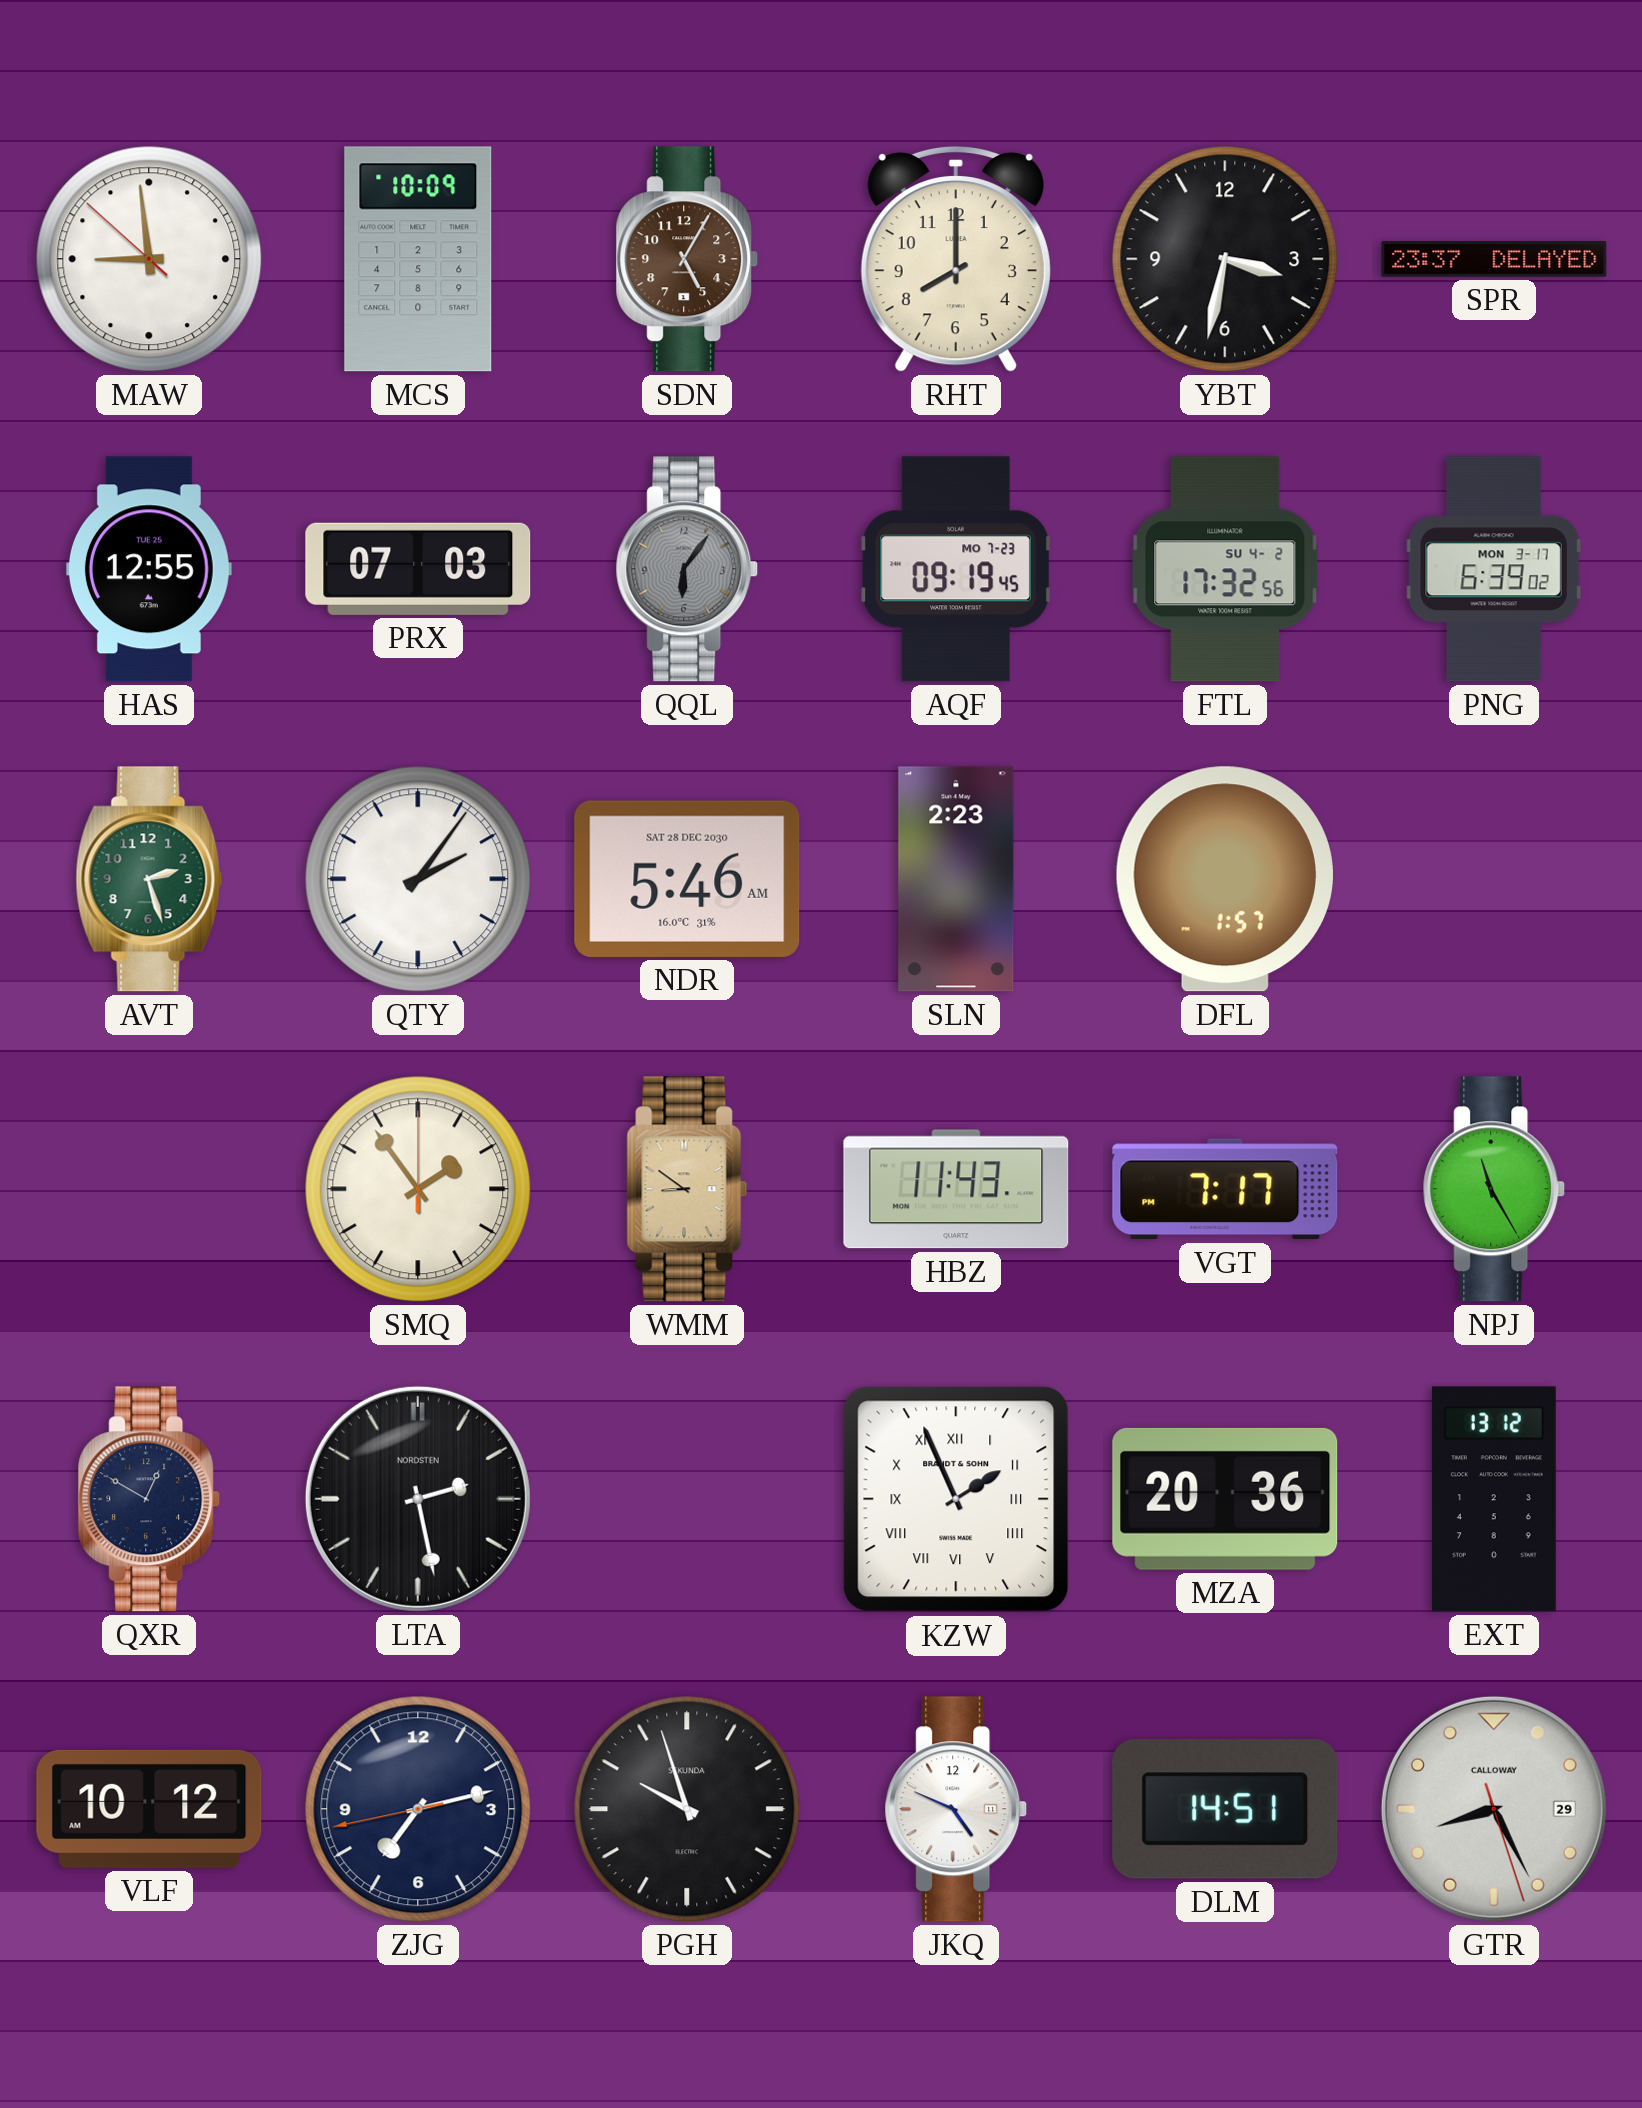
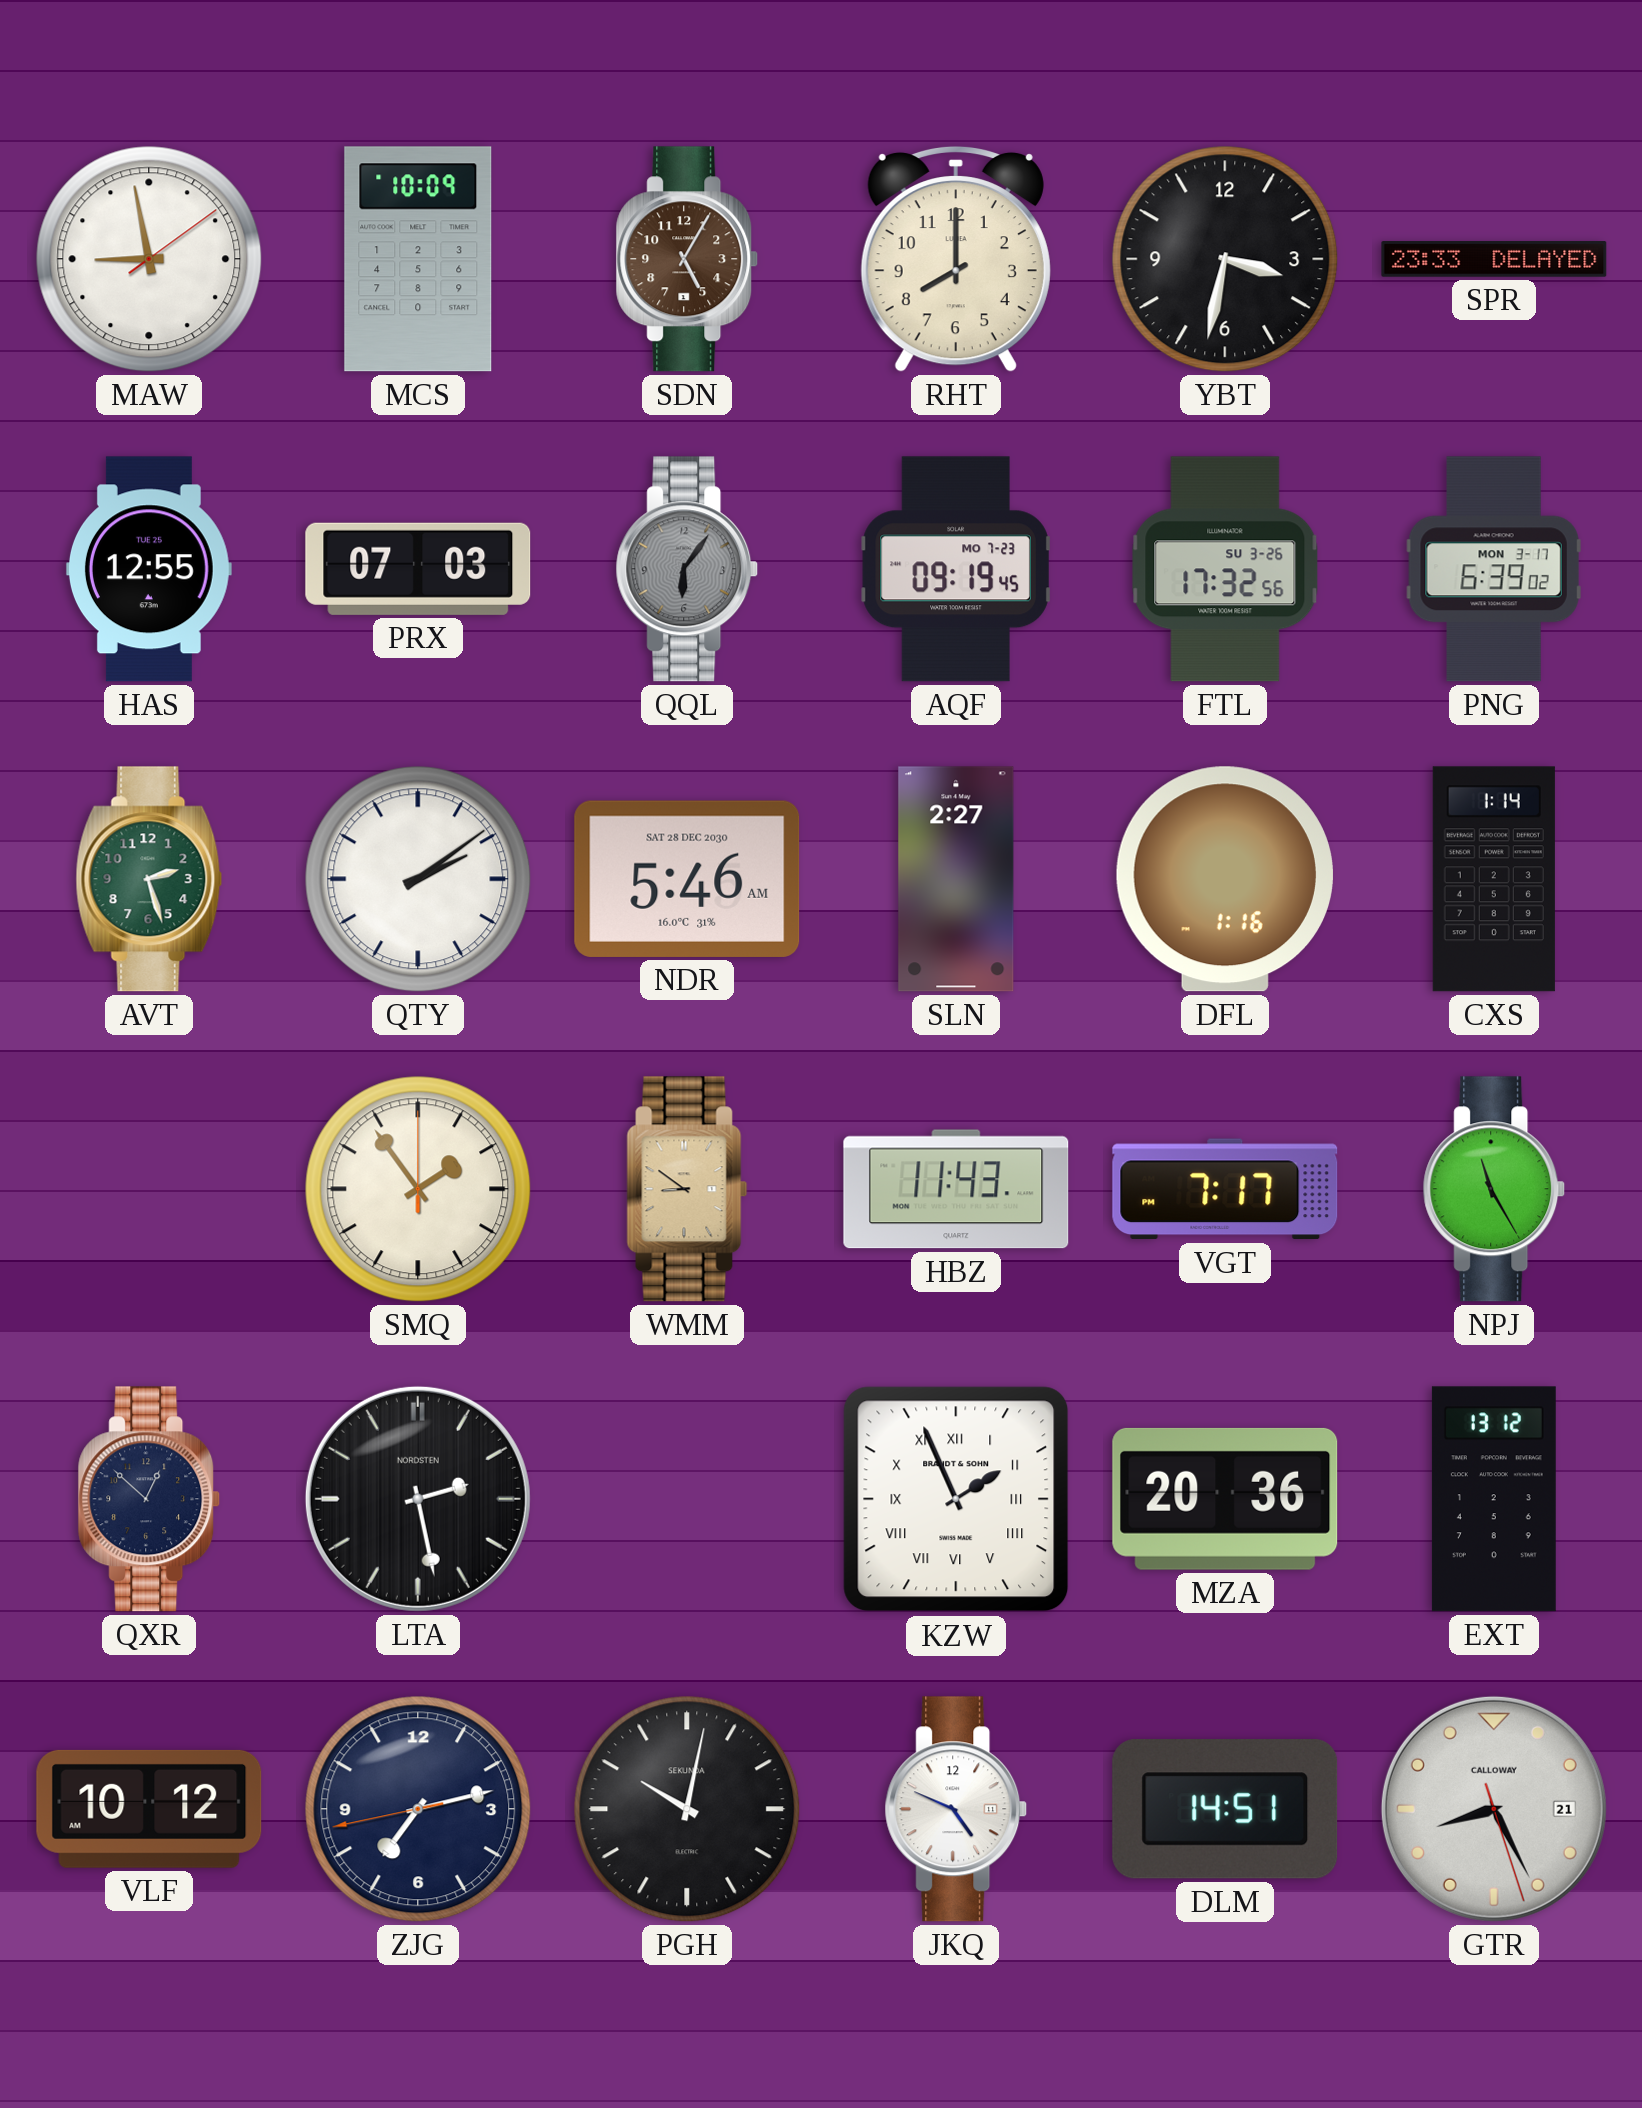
MAW: 8:58:52 -> 8:58:09 (149, 259)
SPR: 23:37 -> 23:33 (1494, 259)
FTL date: SU 4-2 -> SU 3-26 (1225, 569)
QTY: 2:06 -> 2:09 (418, 879)
SLN: 2:23 -> 2:27 (956, 879)
DFL: 1:57 -> 1:16 (1225, 879)
CXS: none -> 1:14 (1494, 879)
QXR: 12:50 -> 12:52 (149, 1499)
PGH: 9:57 -> 10:02 (687, 1809)
GTR date: 29 -> 21 (1494, 1809)
